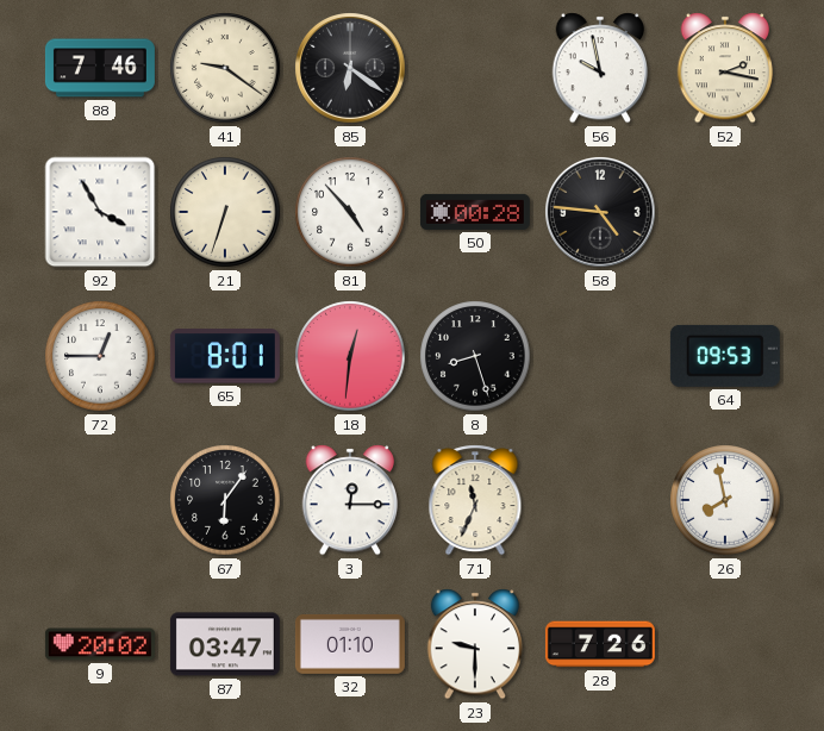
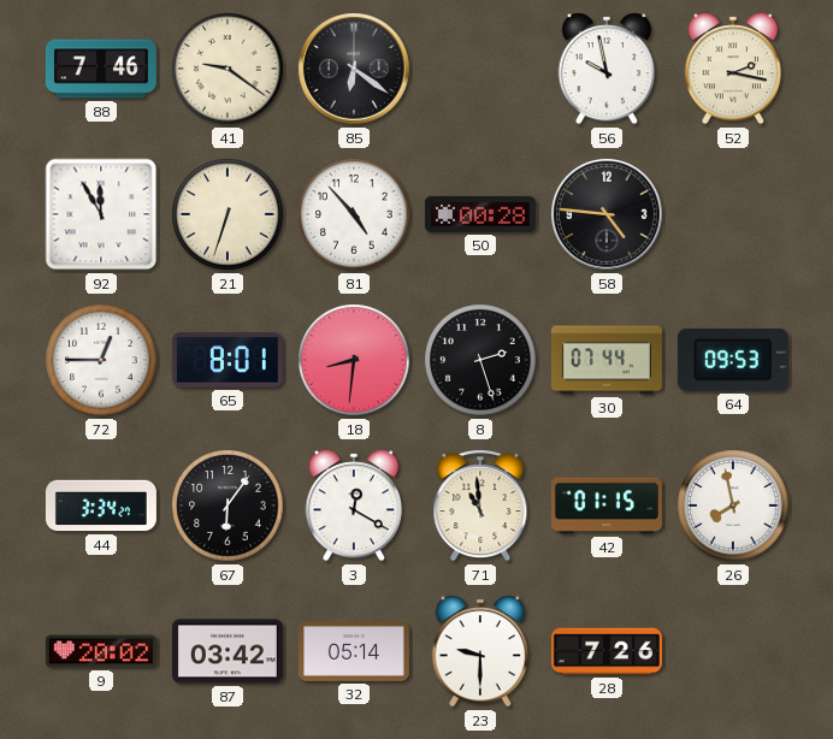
92: 3:55 -> 11:55 (101, 214)
18: 12:31 -> 8:31 (354, 360)
8: 8:27 -> 2:27 (480, 360)
30: none -> 07:44 (607, 360)
44: none -> 3:34 (101, 506)
3: 12:15 -> 12:20 (354, 506)
71: 11:34 -> 10:59 (480, 506)
42: none -> 01:15 (607, 506)
87: 03:47 -> 03:42 (228, 651)
32: 01:10 -> 05:14 (354, 651)
